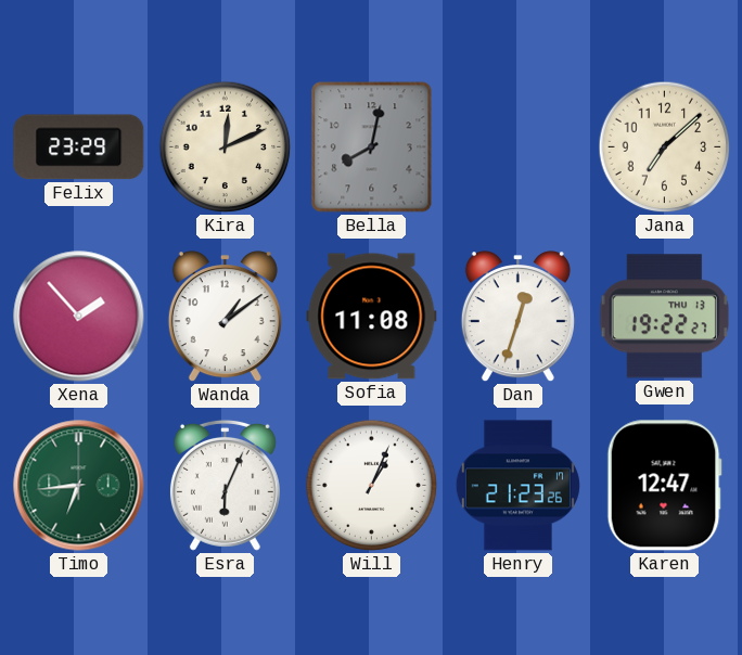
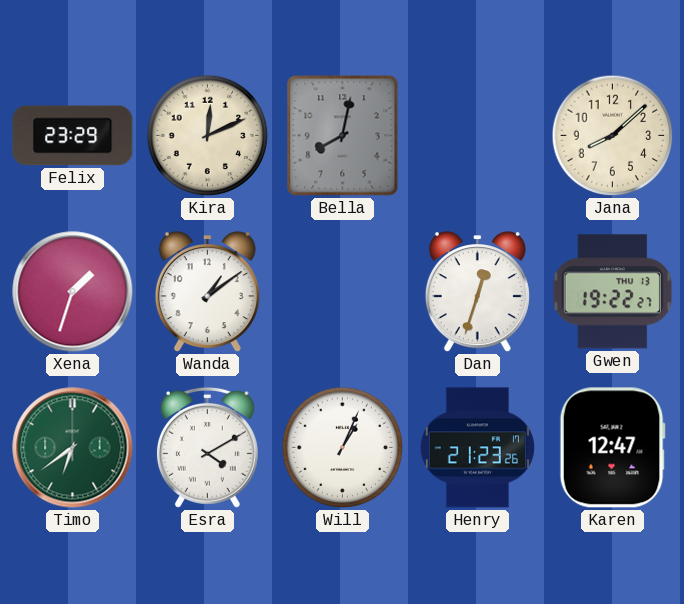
Jana: 7:08 -> 8:08 (613, 136)
Xena: 1:53 -> 1:33 (73, 292)
Sofia: 11:08 -> none (372, 317)
Timo: 6:44 -> 6:39 (73, 448)
Esra: 6:04 -> 4:10 (207, 447)
